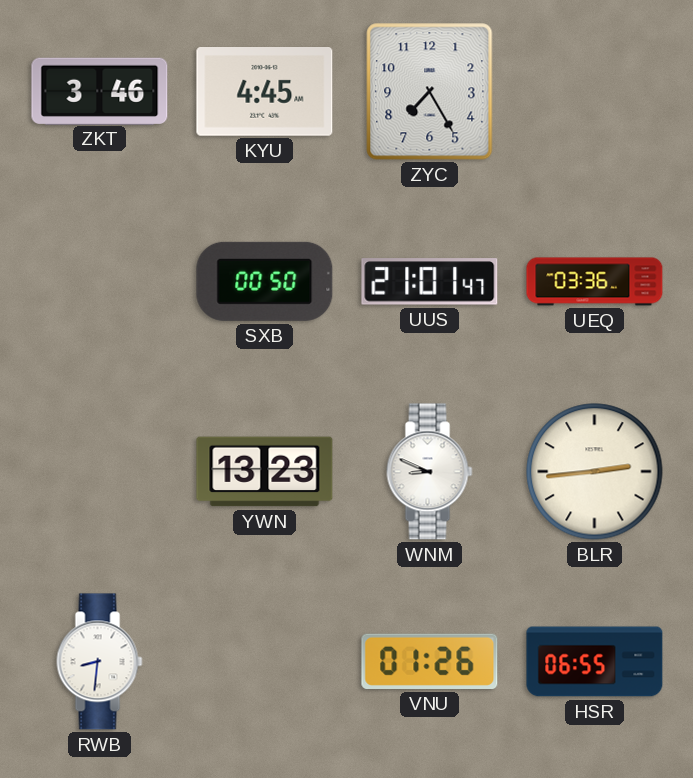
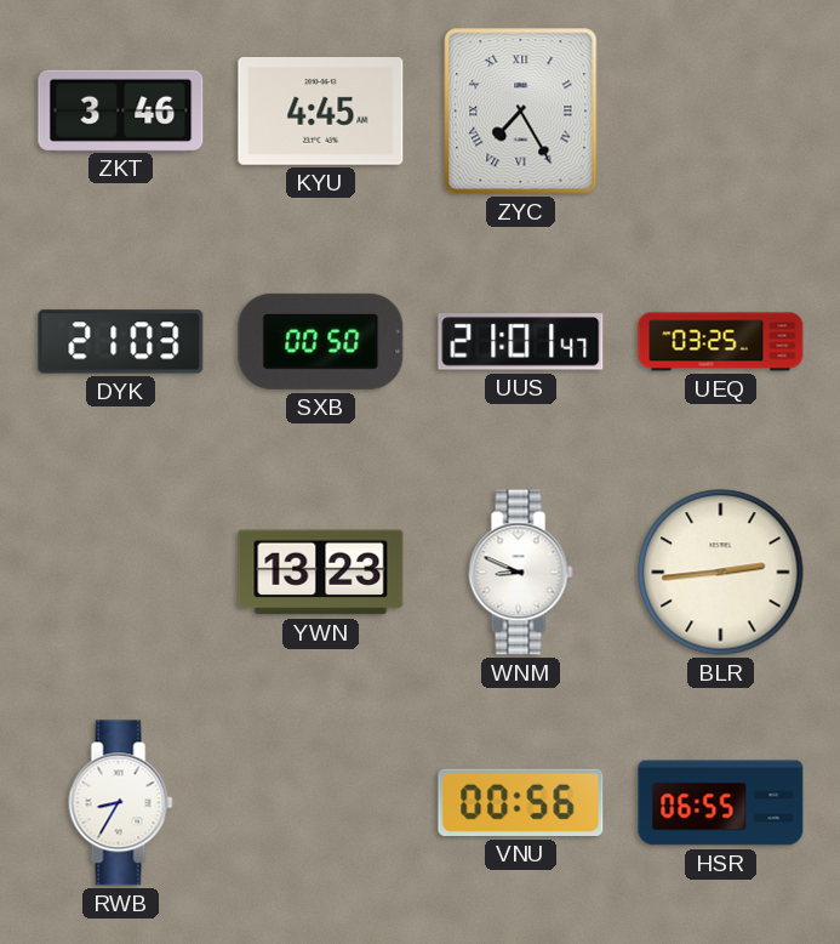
ZYC numerals: Arabic -> Roman (521, 112)
DYK: none -> 21:03 (121, 342)
UEQ: 03:36 -> 03:25 (721, 342)
RWB: 8:31 -> 8:35 (121, 803)
VNU: 01:26 -> 00:56 (521, 802)
